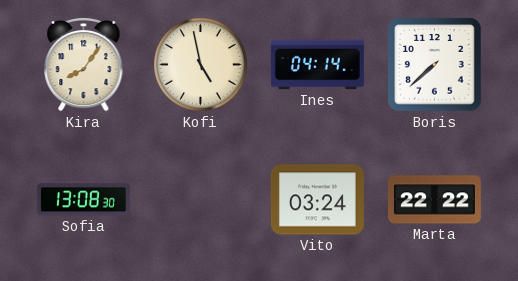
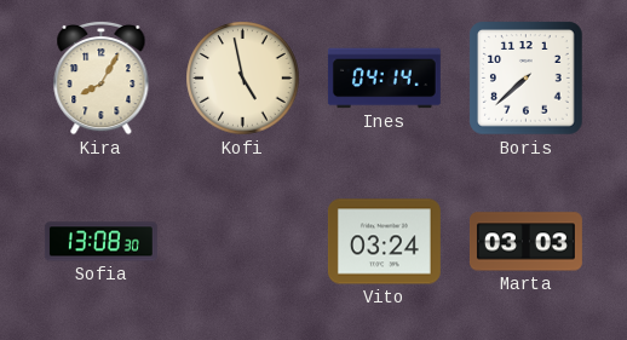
Kira: 8:06 -> 8:05 (102, 77)
Marta: 22:22 -> 03:03 (525, 242)
